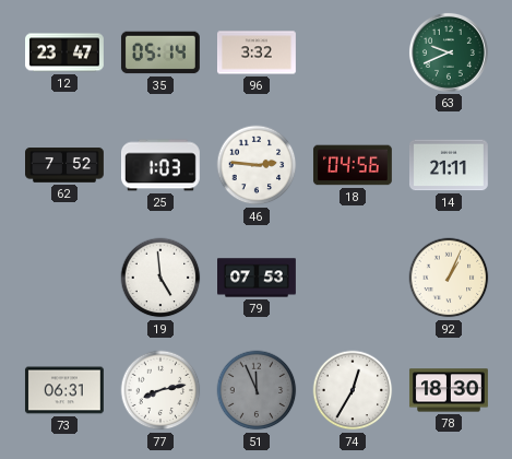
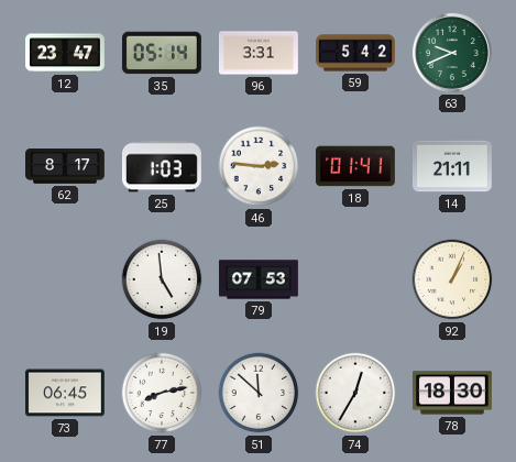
96: 3:32 -> 3:31 (259, 53)
59: none -> 5:42 (356, 53)
62: 7:52 -> 8:17 (66, 166)
18: 04:56 -> 01:41 (355, 166)
73: 06:31 -> 06:45 (65, 393)
51: 11:56 -> 11:52 (259, 393)
51 dial: grey -> white (259, 393)
